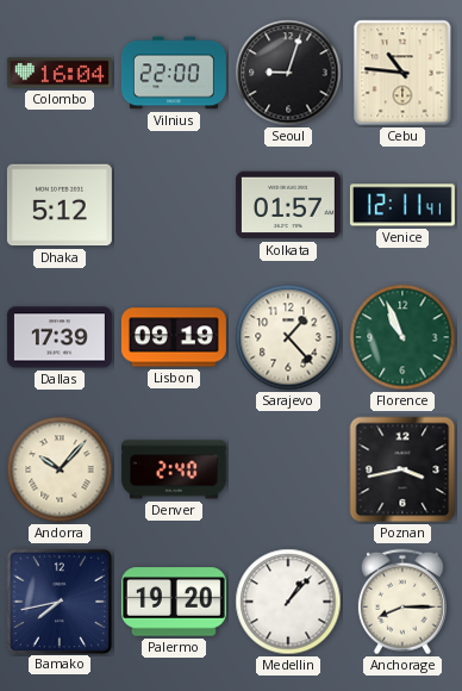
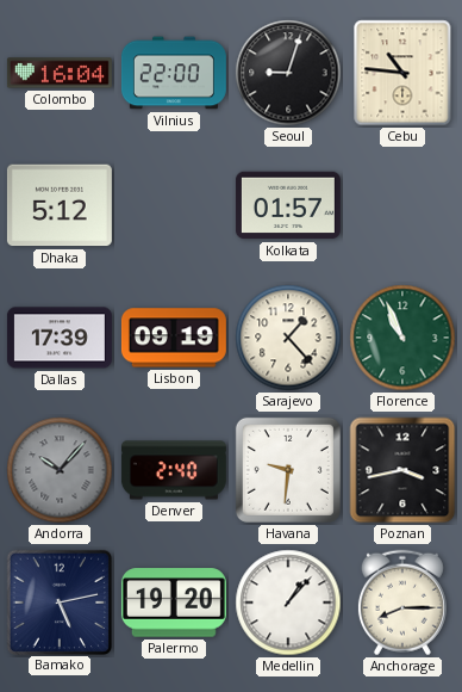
Venice: 12:11 -> none (402, 205)
Andorra dial: cream -> grey (60, 470)
Havana: none -> 9:31 (288, 470)
Bamako: 7:43 -> 5:13 (58, 601)
